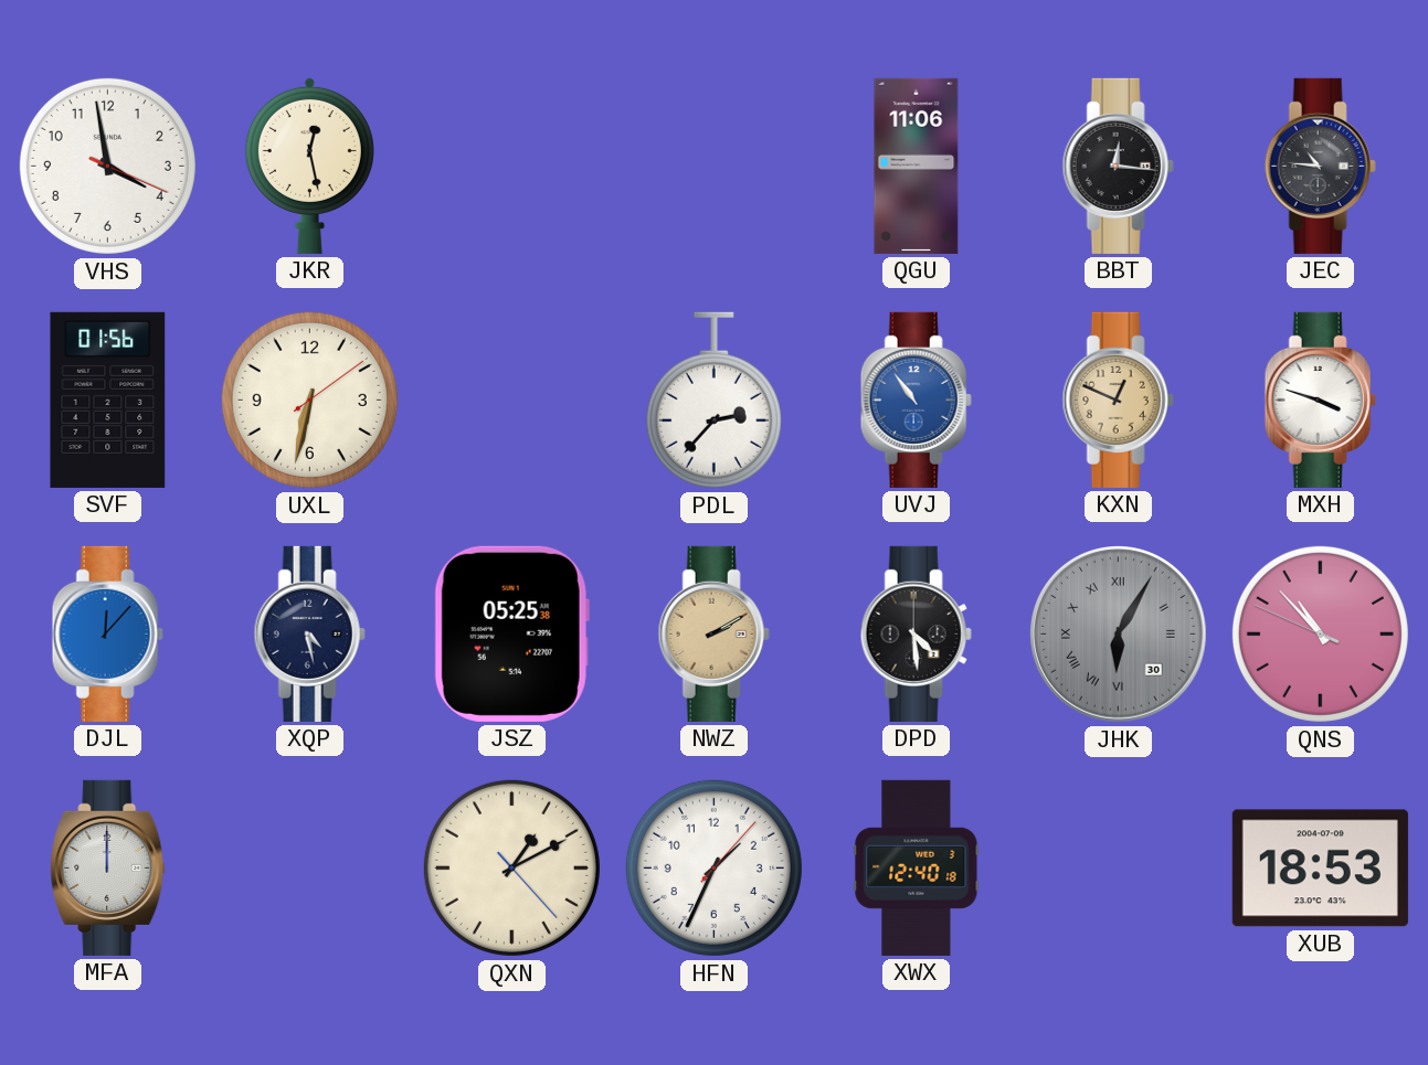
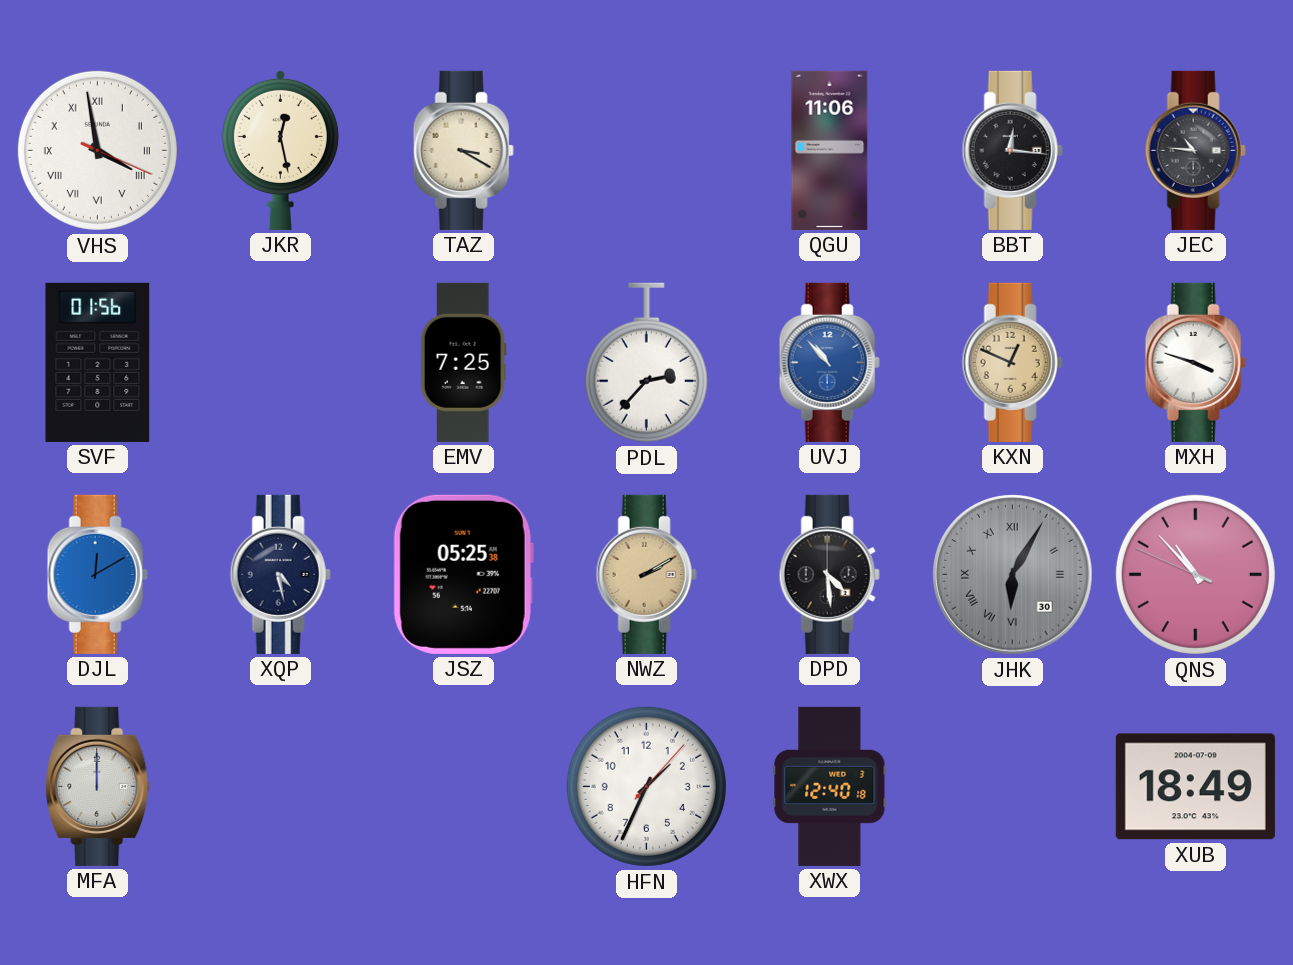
VHS numerals: Arabic -> Roman (97, 150)
TAZ: none -> 3:20 (463, 150)
UXL: 6:32 -> none (309, 400)
EMV: none -> 7:25 (463, 362)
UVJ: 10:54 -> 10:53 (829, 362)
DJL: 12:07 -> 12:10 (97, 574)
QXN: 1:10 -> none (511, 867)
XUB: 18:53 -> 18:49 (1195, 787)
